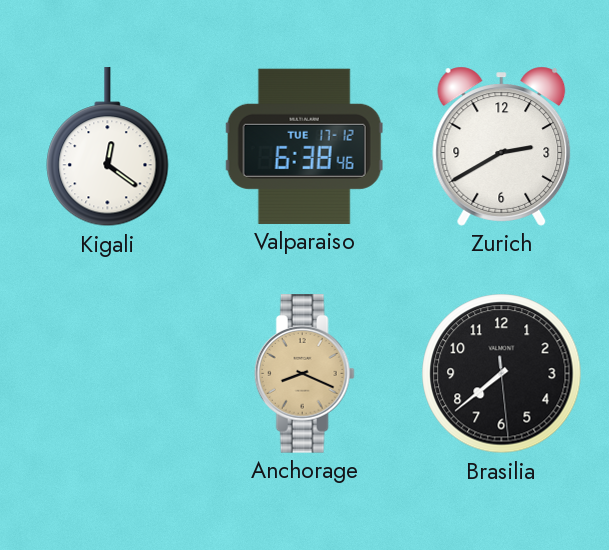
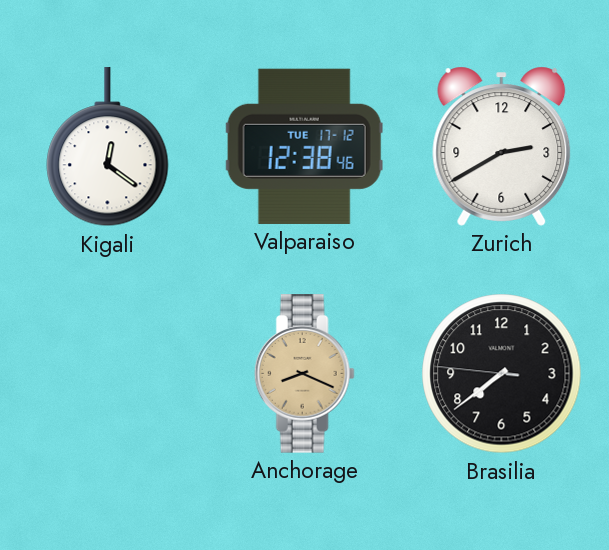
Valparaiso: 6:38 -> 12:38 (304, 146)
Brasilia: 7:38:29 -> 7:38:46 (502, 374)
